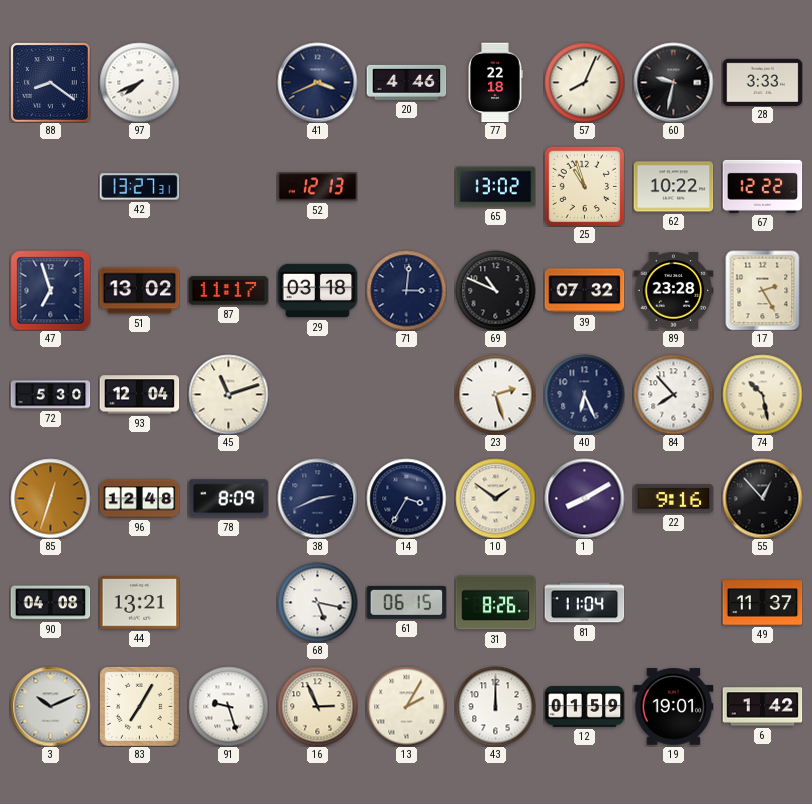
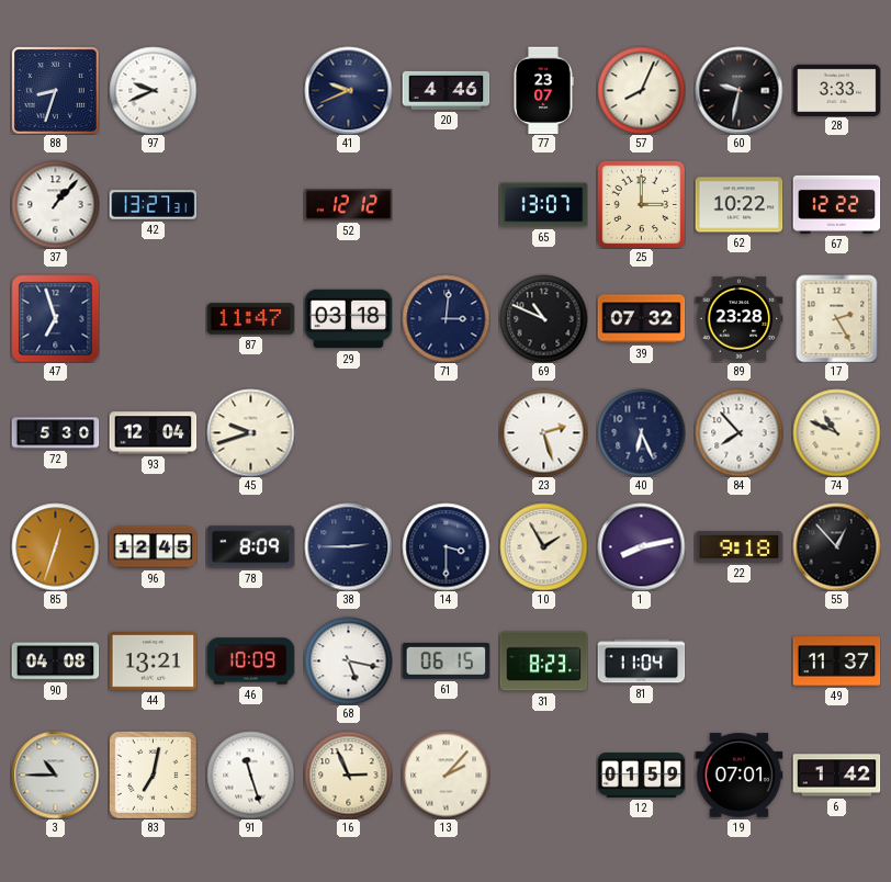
88: 8:21 -> 8:33 (56, 91)
97: 7:41 -> 9:41 (153, 90)
41: 3:41 -> 9:41 (348, 90)
77: 22:18 -> 23:07 (543, 90)
37: none -> 1:07 (55, 204)
52: 12:13 -> 12:12 (348, 205)
65: 13:02 -> 13:07 (543, 205)
25: 10:57 -> 3:00 (641, 204)
51: 13:02 -> none (139, 291)
87: 11:17 -> 11:47 (250, 319)
45: 11:12 -> 9:42 (250, 432)
74: 10:28 -> 10:49 (836, 432)
96: 12:48 -> 12:45 (153, 547)
38: 2:41 -> 2:45 (348, 546)
14: 3:35 -> 3:30 (446, 546)
10: 1:51 -> 1:55 (543, 546)
1: 8:10 -> 8:13 (641, 546)
22: 9:16 -> 9:18 (738, 547)
46: none -> 10:09 (250, 661)
31: 8:26 -> 8:23 (543, 661)
3: 10:11 -> 10:45 (55, 774)
83: 7:05 -> 7:02 (153, 774)
91: 9:27 -> 11:27 (250, 774)
13: 2:05 -> 2:07 (446, 774)
43: 12:00 -> none (495, 706)
19: 19:01 -> 07:01 (738, 776)
